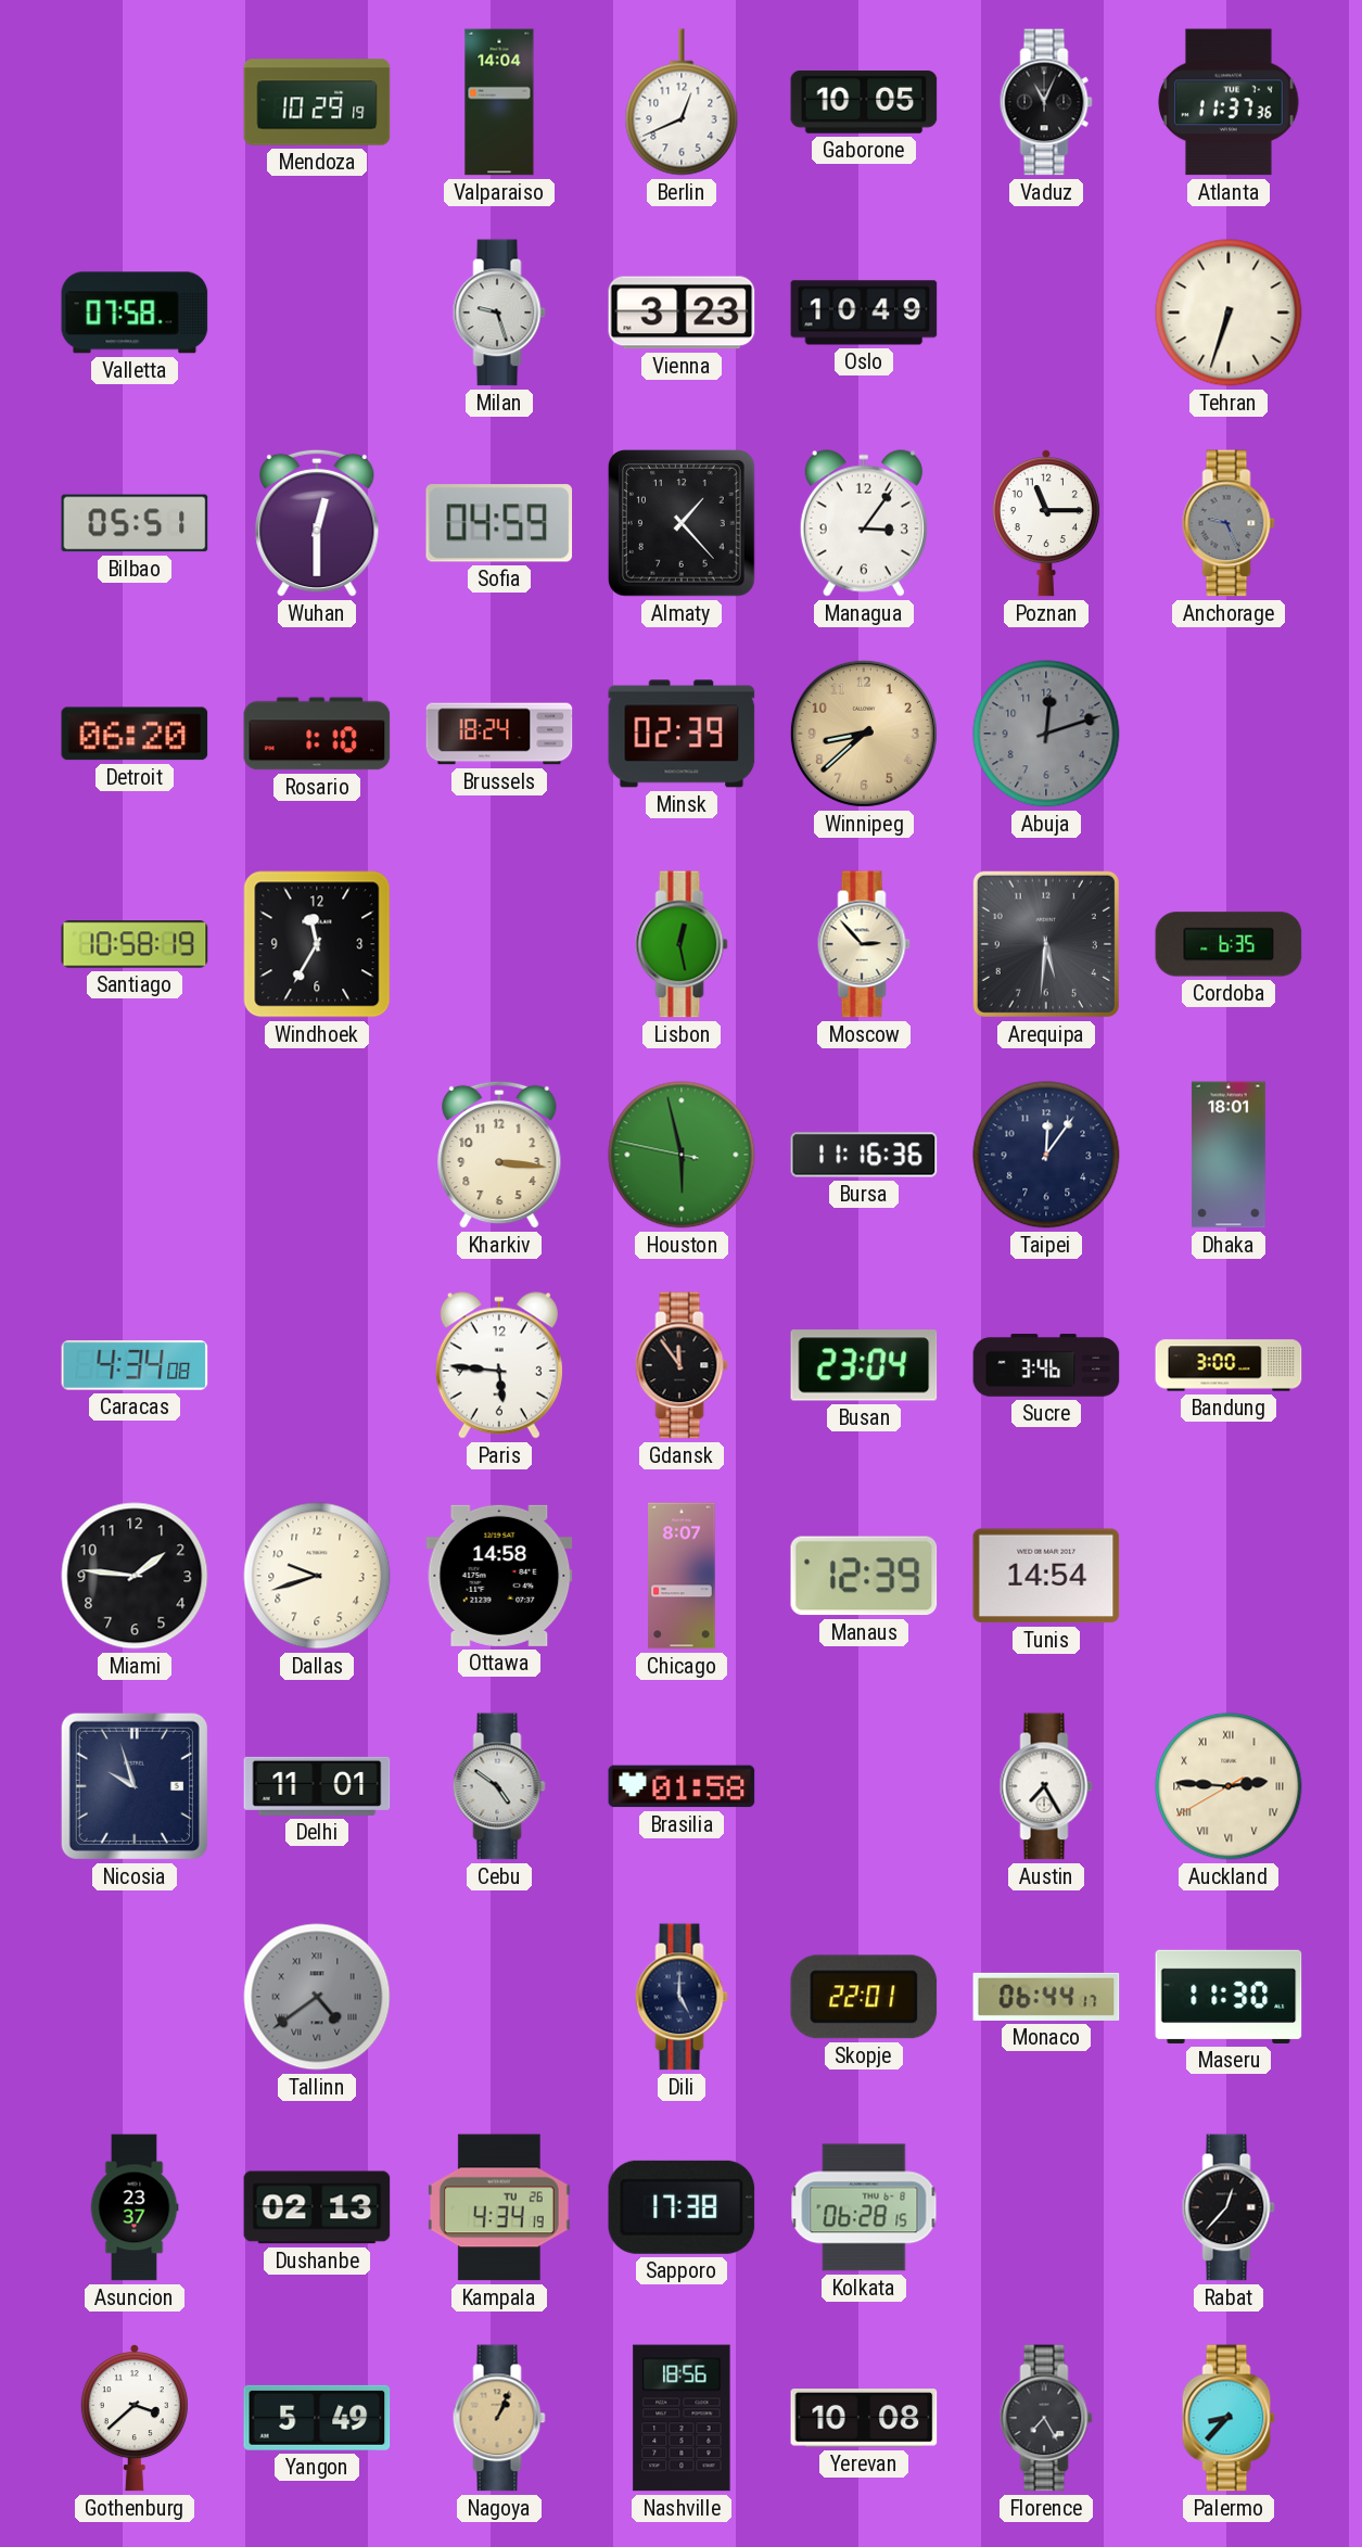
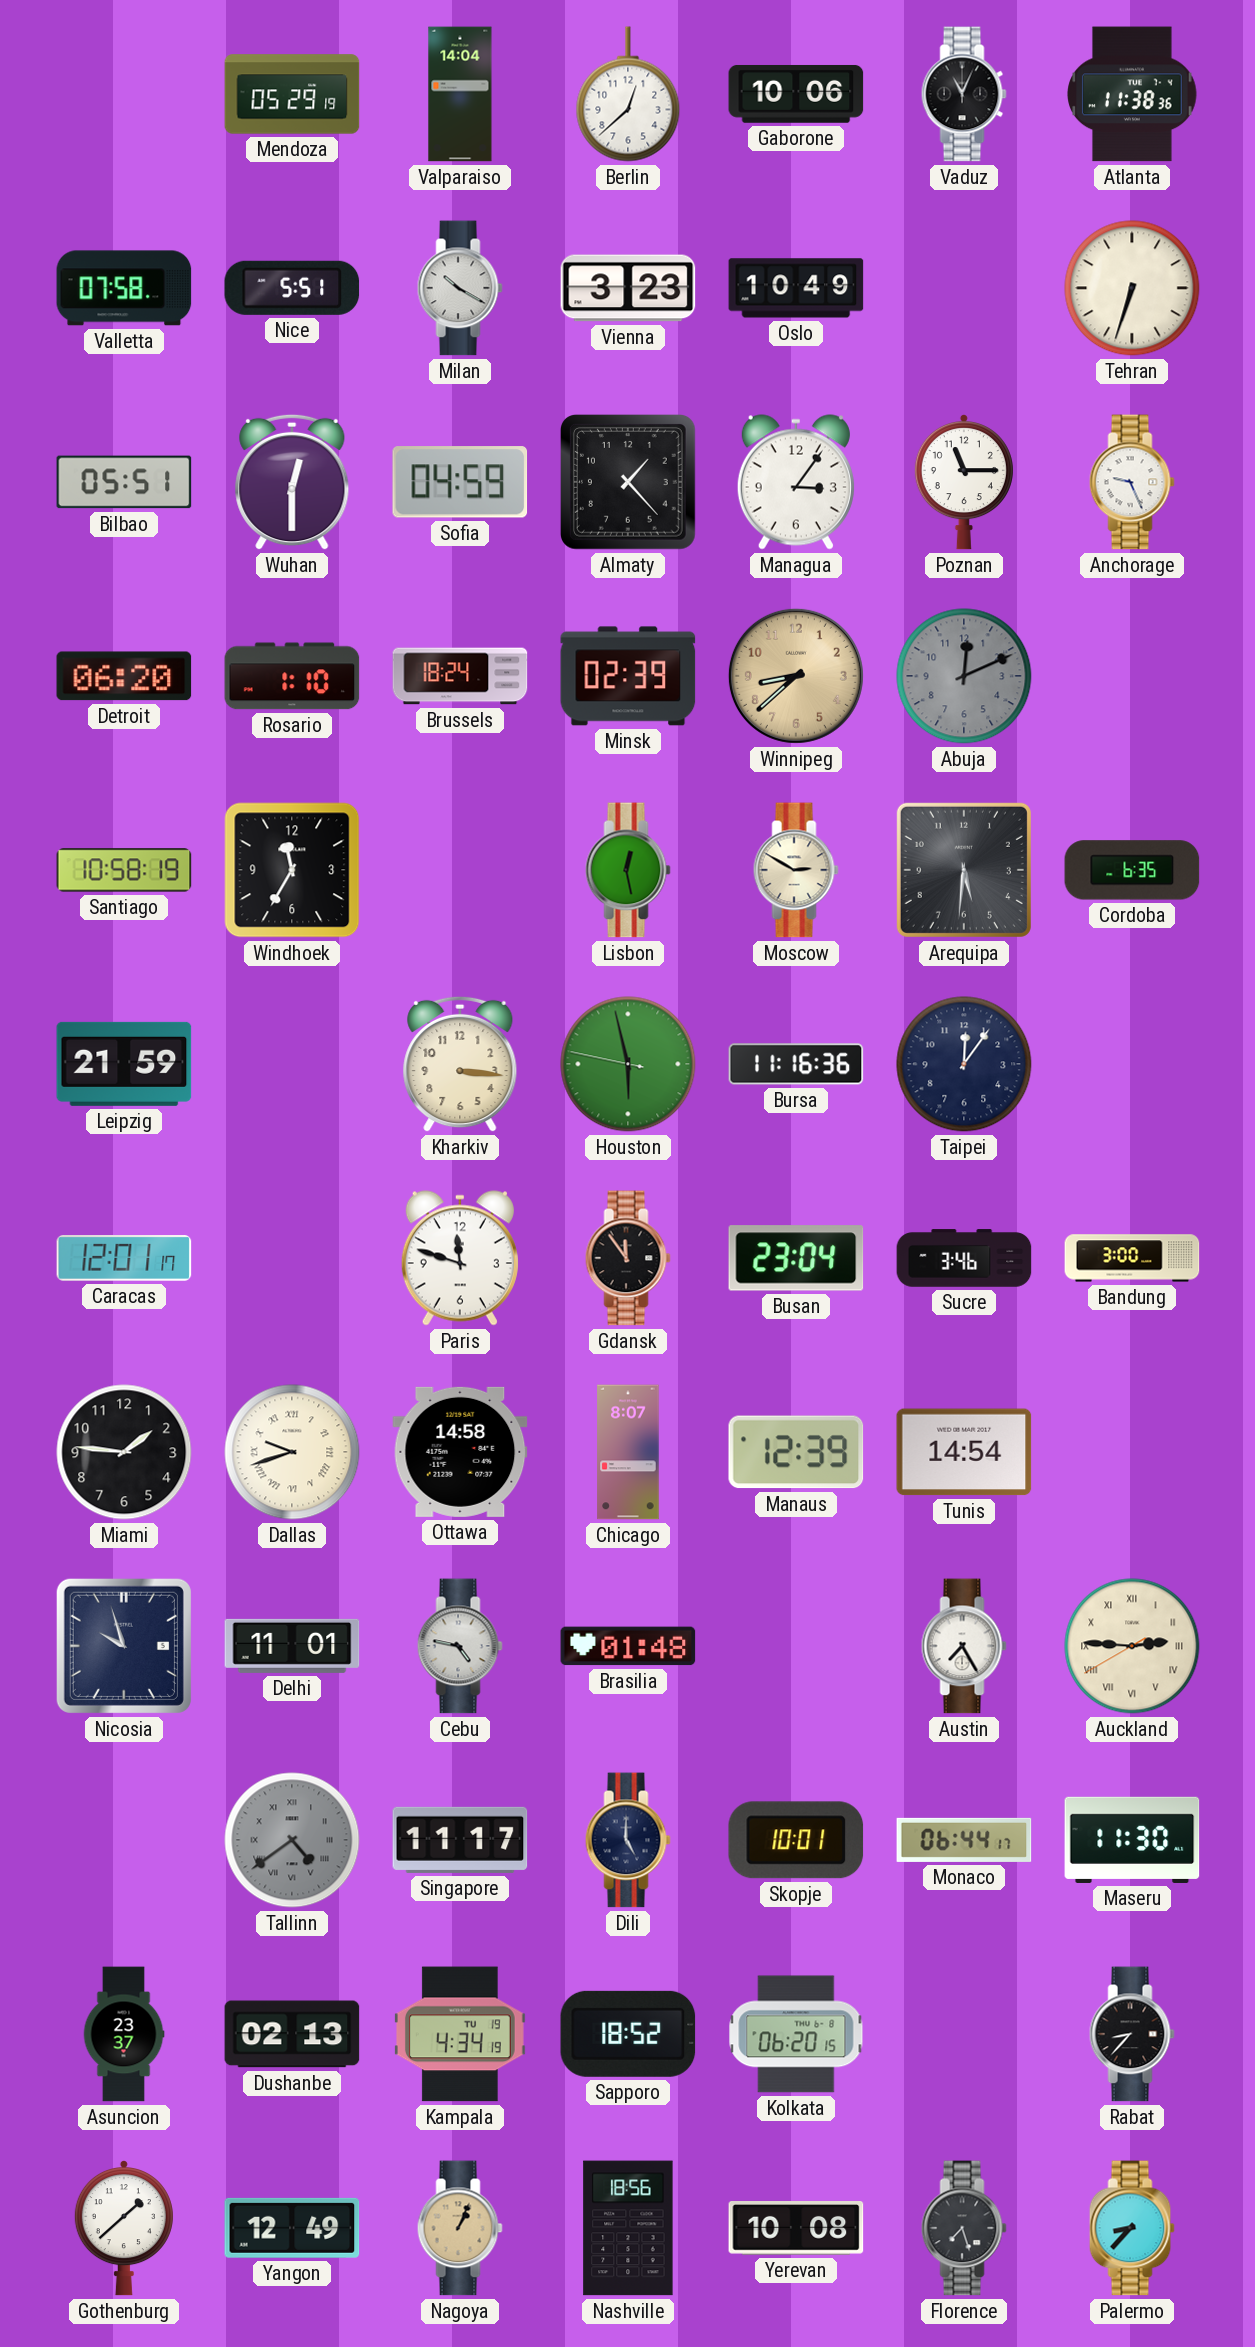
Mendoza: 10:29 -> 05:29 (292, 94)
Berlin: 12:41 -> 12:38 (628, 94)
Gaborone: 10:05 -> 10:06 (796, 94)
Atlanta: 11:37 -> 11:38 (1132, 94)
Nice: none -> 5:51 (292, 288)
Milan: 9:27 -> 10:20 (460, 288)
Anchorage dial: grey -> white (1132, 482)
Abuja: 12:12 -> 12:11 (964, 676)
Moscow: 2:53 -> 2:50 (796, 870)
Leipzig: none -> 21:59 (124, 1064)
Dhaka: 18:01 -> none (1229, 1155)
Caracas: 4:34 -> 12:01 (124, 1259)
Paris: 5:46 -> 11:48 (460, 1258)
Dallas numerals: Arabic -> Roman (292, 1452)
Cebu: 4:51 -> 4:47 (460, 1646)
Brasilia: 01:58 -> 01:48 (628, 1646)
Singapore: none -> 11:17 (460, 1840)
Skopje: 22:01 -> 10:01 (796, 1840)
Kampala date: TU 26 -> TU 19 (460, 2034)
Sapporo: 17:38 -> 18:52 (628, 2034)
Kolkata: 06:28 -> 06:20 (796, 2034)
Rabat: 12:37 -> 8:37 (1132, 2034)
Gothenburg: 3:38 -> 1:38 (124, 2229)
Yangon: 5:49 -> 12:49 (292, 2228)
Florence: 7:25 -> 7:27 (964, 2228)
